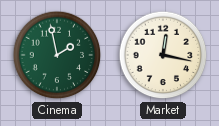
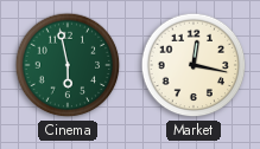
Cinema: 1:58 -> 5:58 (68, 65)
